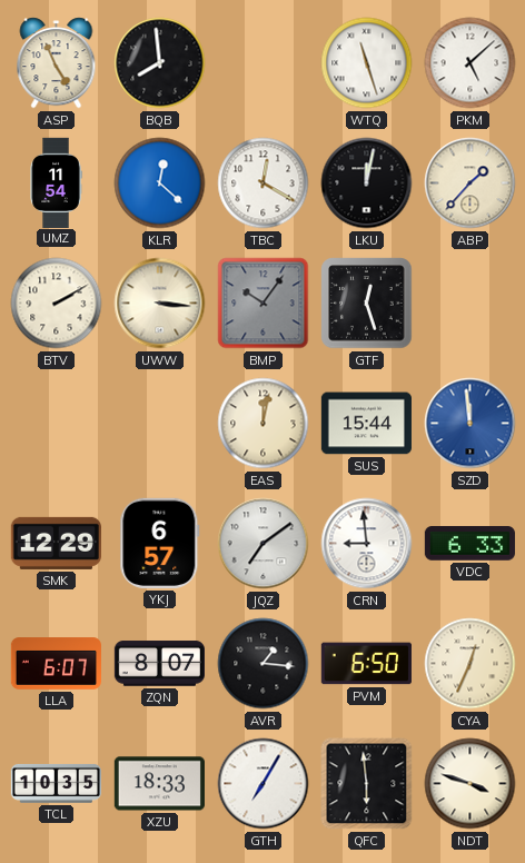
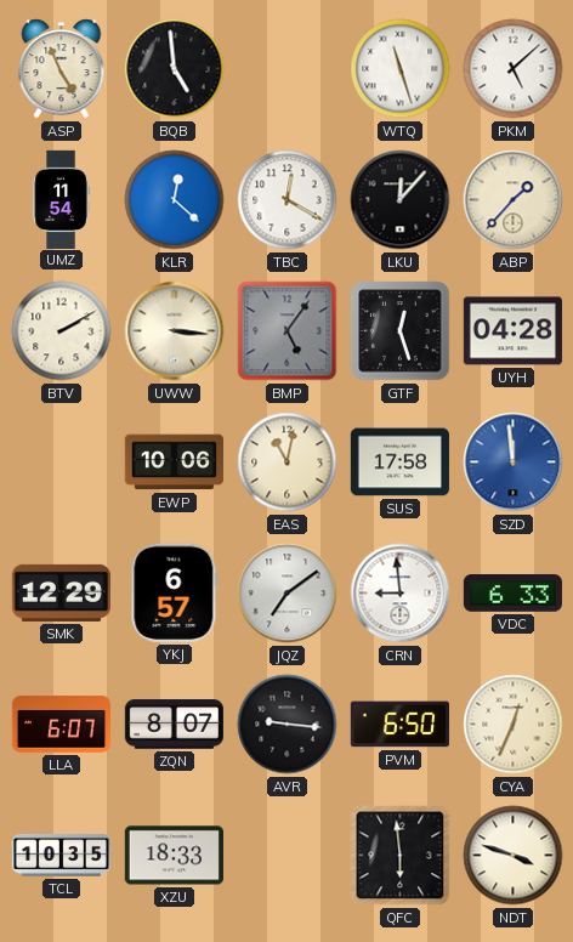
BQB: 7:59 -> 4:59 (175, 69)
LKU: 12:02 -> 12:07 (401, 200)
BMP: 10:06 -> 5:06 (288, 331)
UYH: none -> 04:28 (512, 331)
EWP: none -> 10:06 (174, 463)
EAS: 12:02 -> 11:02 (288, 463)
SUS: 15:44 -> 17:58 (399, 463)
AVR: 1:16 -> 9:16 (288, 725)
GTH: 7:05 -> none (264, 784)
